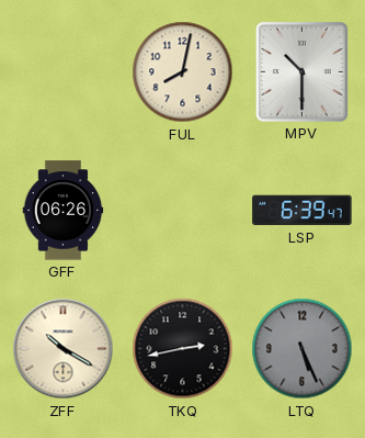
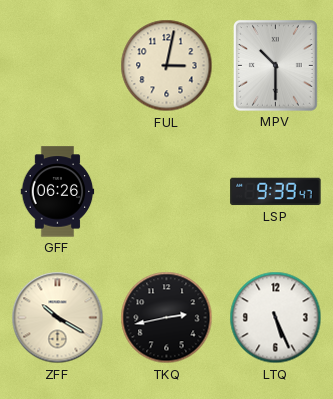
FUL: 8:02 -> 3:02 (167, 66)
LSP: 6:39 -> 9:39 (276, 192)
LTQ dial: grey -> white (276, 318)
